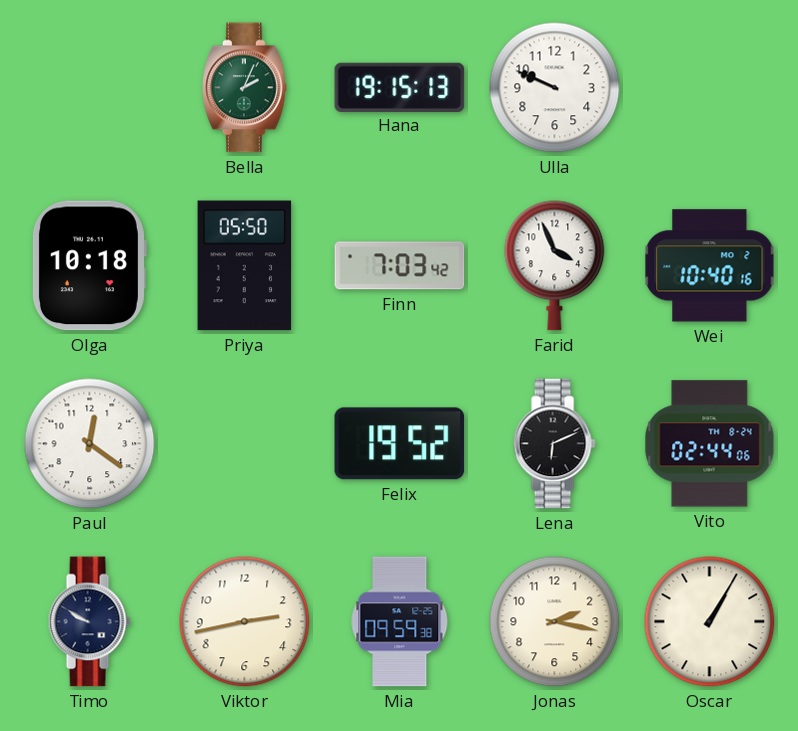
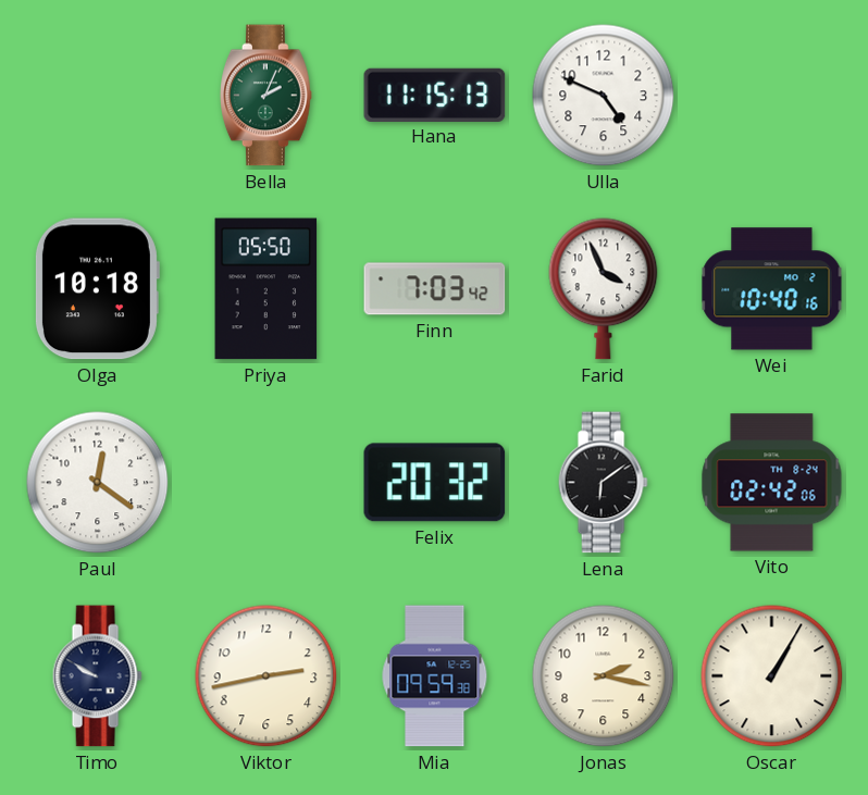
Hana: 19:15 -> 11:15 (435, 95)
Ulla: 9:49 -> 4:49 (604, 96)
Felix: 19:52 -> 20:32 (435, 483)
Lena: 6:11 -> 6:09 (603, 483)
Vito: 02:44 -> 02:42 (772, 483)
